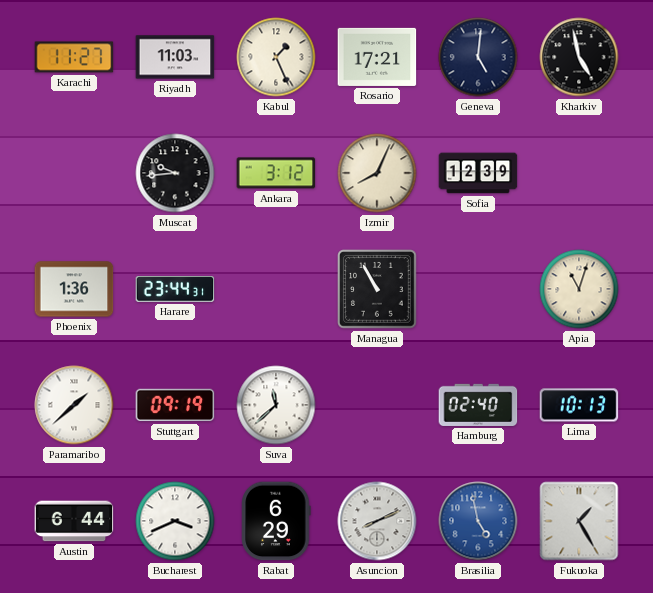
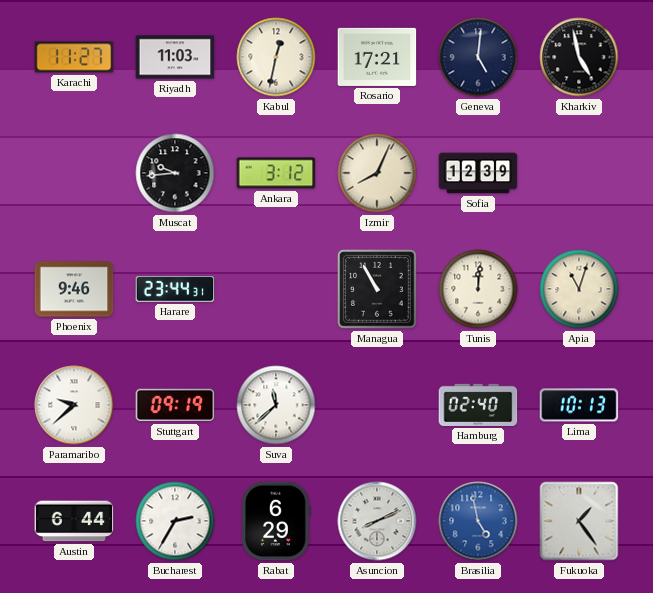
Kabul: 1:26 -> 12:32 (276, 57)
Phoenix: 1:36 -> 9:46 (74, 289)
Tunis: none -> 12:01 (478, 289)
Paramaribo: 1:38 -> 9:38 (74, 405)
Bucharest: 3:41 -> 2:35 (175, 521)
Fukuoka: 1:25 -> 1:24 (579, 521)
